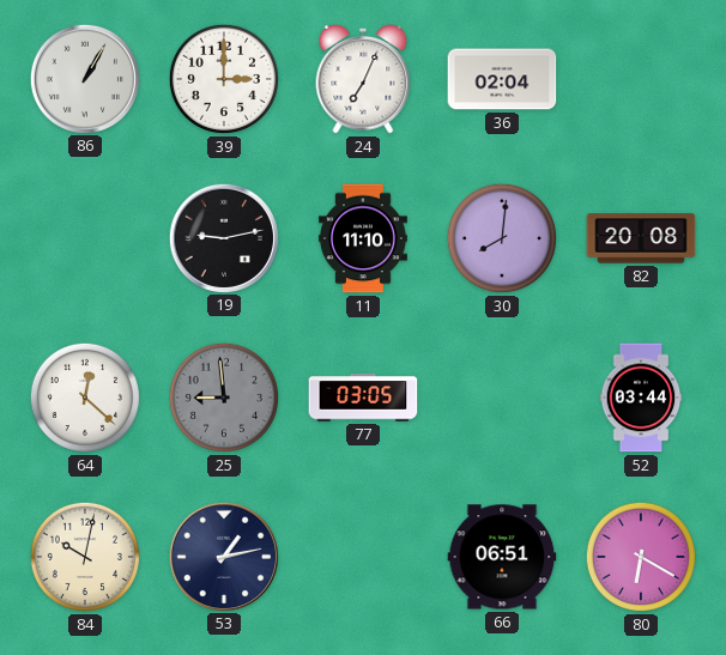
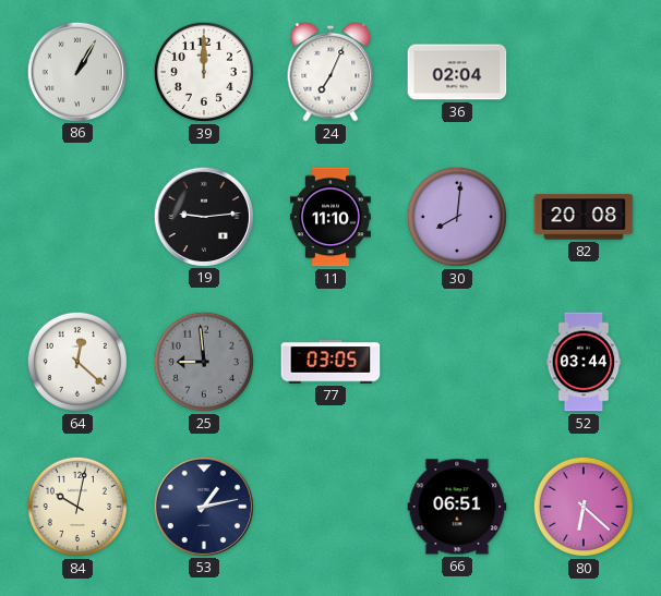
39: 3:00 -> 12:00 (204, 72)
19: 9:13 -> 9:14 (203, 216)
80: 6:20 -> 6:22 (584, 507)
